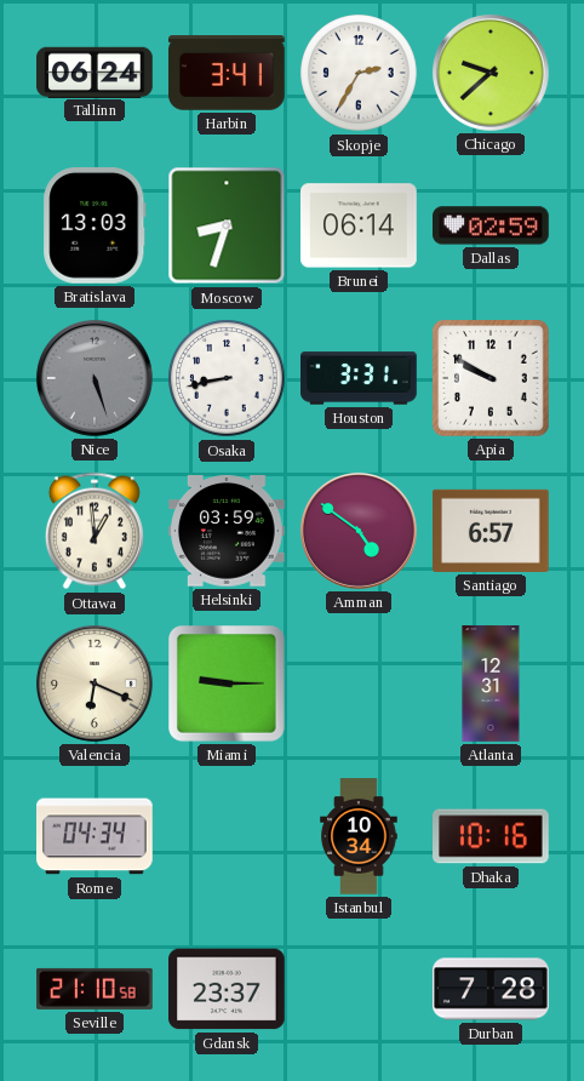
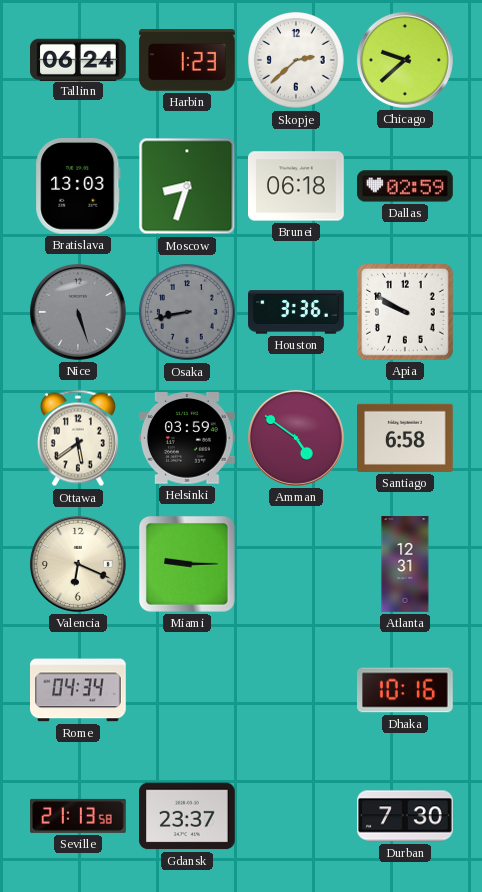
Harbin: 3:41 -> 1:23 (187, 60)
Skopje: 2:35 -> 2:38 (296, 60)
Brunei: 06:14 -> 06:18 (296, 186)
Osaka dial: white -> grey (187, 312)
Houston: 3:31 -> 3:36 (296, 312)
Ottawa: 12:59 -> 5:39 (78, 438)
Santiago: 6:57 -> 6:58 (406, 438)
Istanbul: 10:34 -> none (359, 836)
Seville: 21:10 -> 21:13 (78, 816)
Durban: 7:28 -> 7:30 (406, 816)
